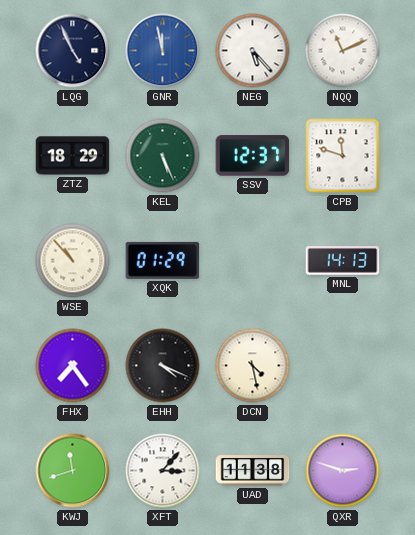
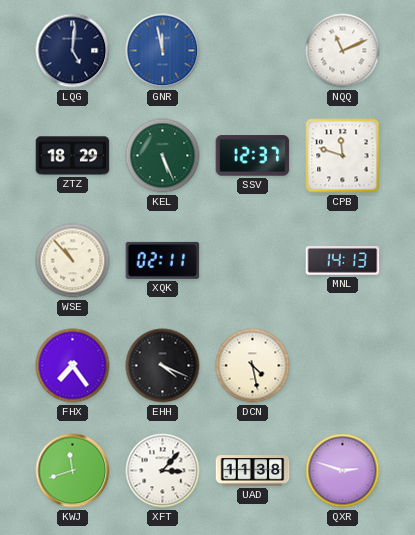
LQG: 4:56 -> 5:01 (73, 51)
NEG: 5:23 -> none (253, 51)
XQK: 01:29 -> 02:11 (163, 260)
